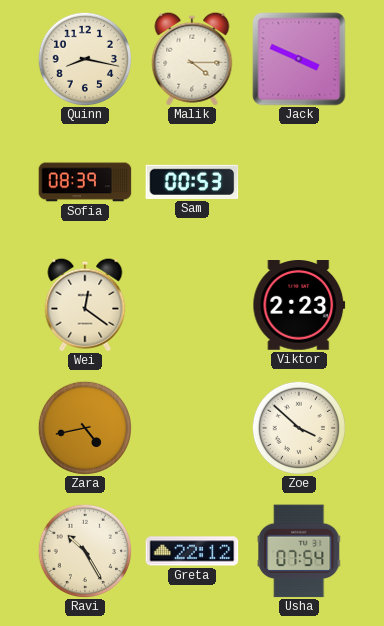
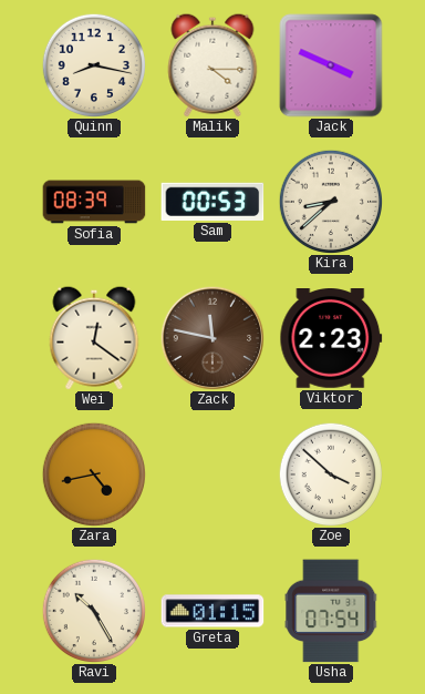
Kira: none -> 8:38 (330, 201)
Zack: none -> 11:47 (212, 338)
Greta: 22:12 -> 01:15 (212, 611)
